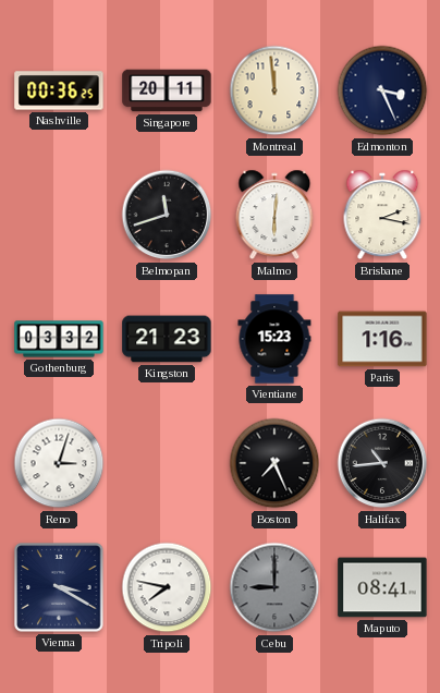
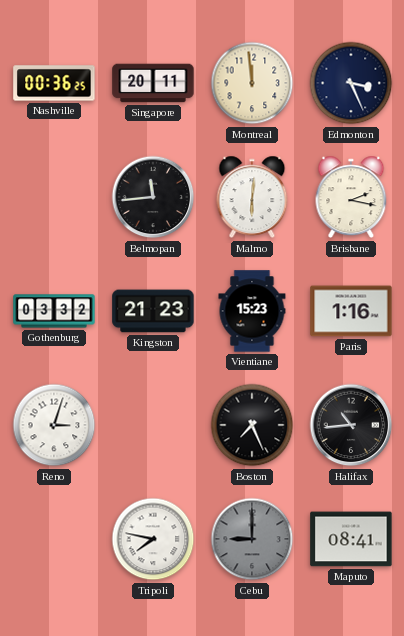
Belmopan: 11:42 -> 11:44 (153, 197)
Vienna: 3:20 -> none (59, 587)
